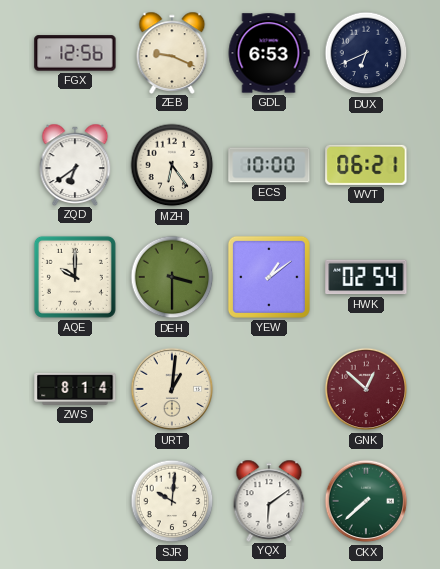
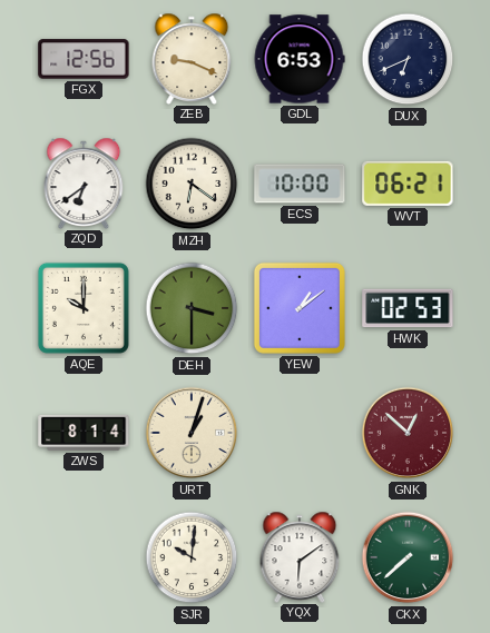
MZH: 6:24 -> 6:21 (192, 184)
HWK: 02:54 -> 02:53 (408, 308)
URT: 1:01 -> 1:03 (192, 433)
